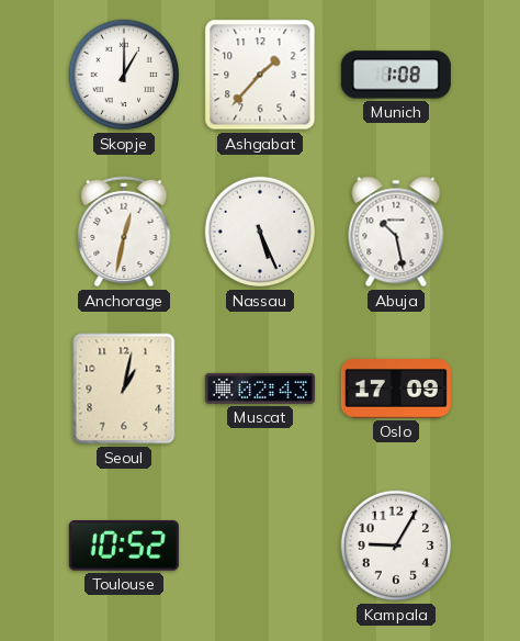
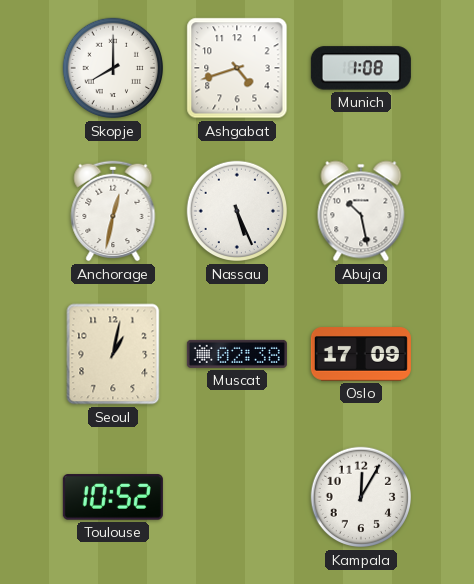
Skopje: 1:00 -> 8:00 (113, 68)
Ashgabat: 1:37 -> 4:42 (237, 68)
Muscat: 02:43 -> 02:38 (237, 354)
Kampala: 9:05 -> 12:05 (361, 497)
